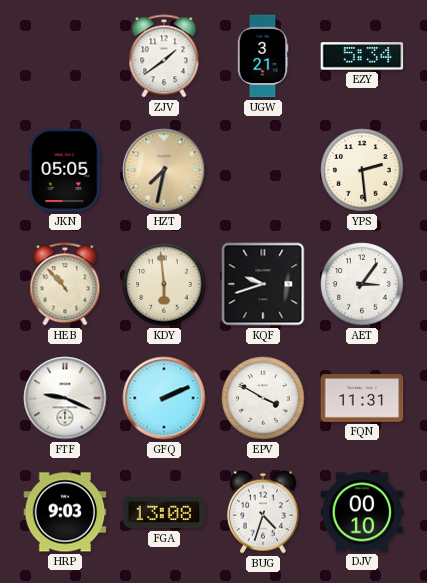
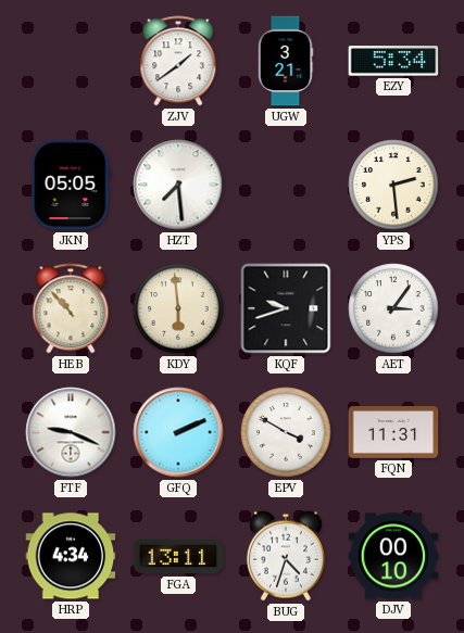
HZT: 7:32 -> 7:29 (178, 185)
HZT dial: champagne -> white (178, 185)
HRP: 9:03 -> 4:34 (71, 556)
FGA: 13:08 -> 13:11 (178, 556)
